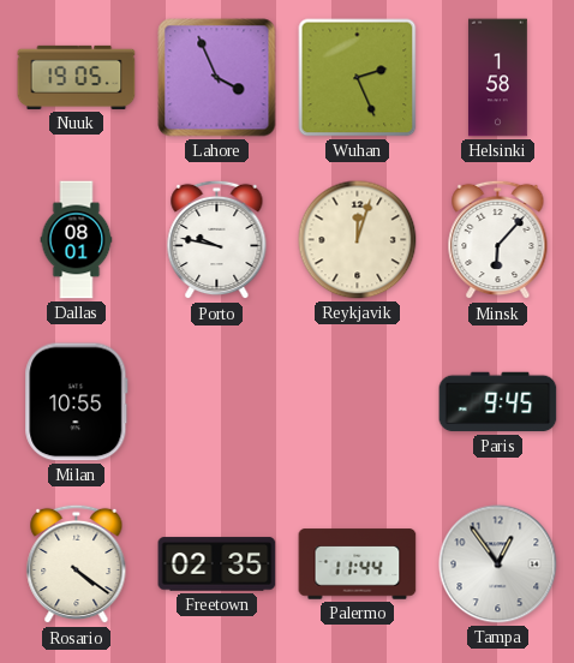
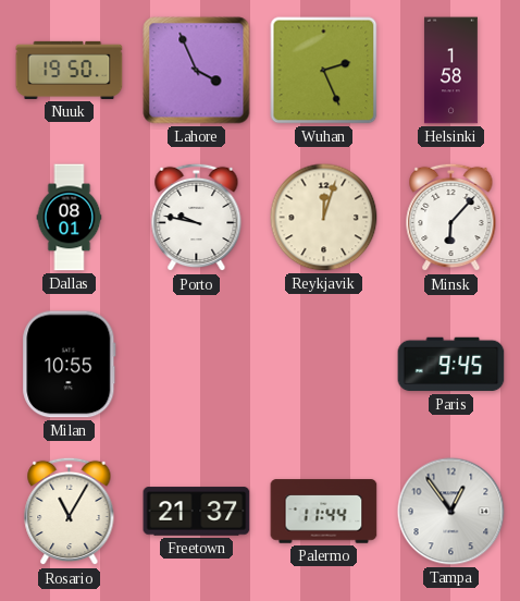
Nuuk: 19:05 -> 19:50 (70, 70)
Rosario: 4:21 -> 11:05 (70, 512)
Freetown: 02:35 -> 21:37 (197, 512)
